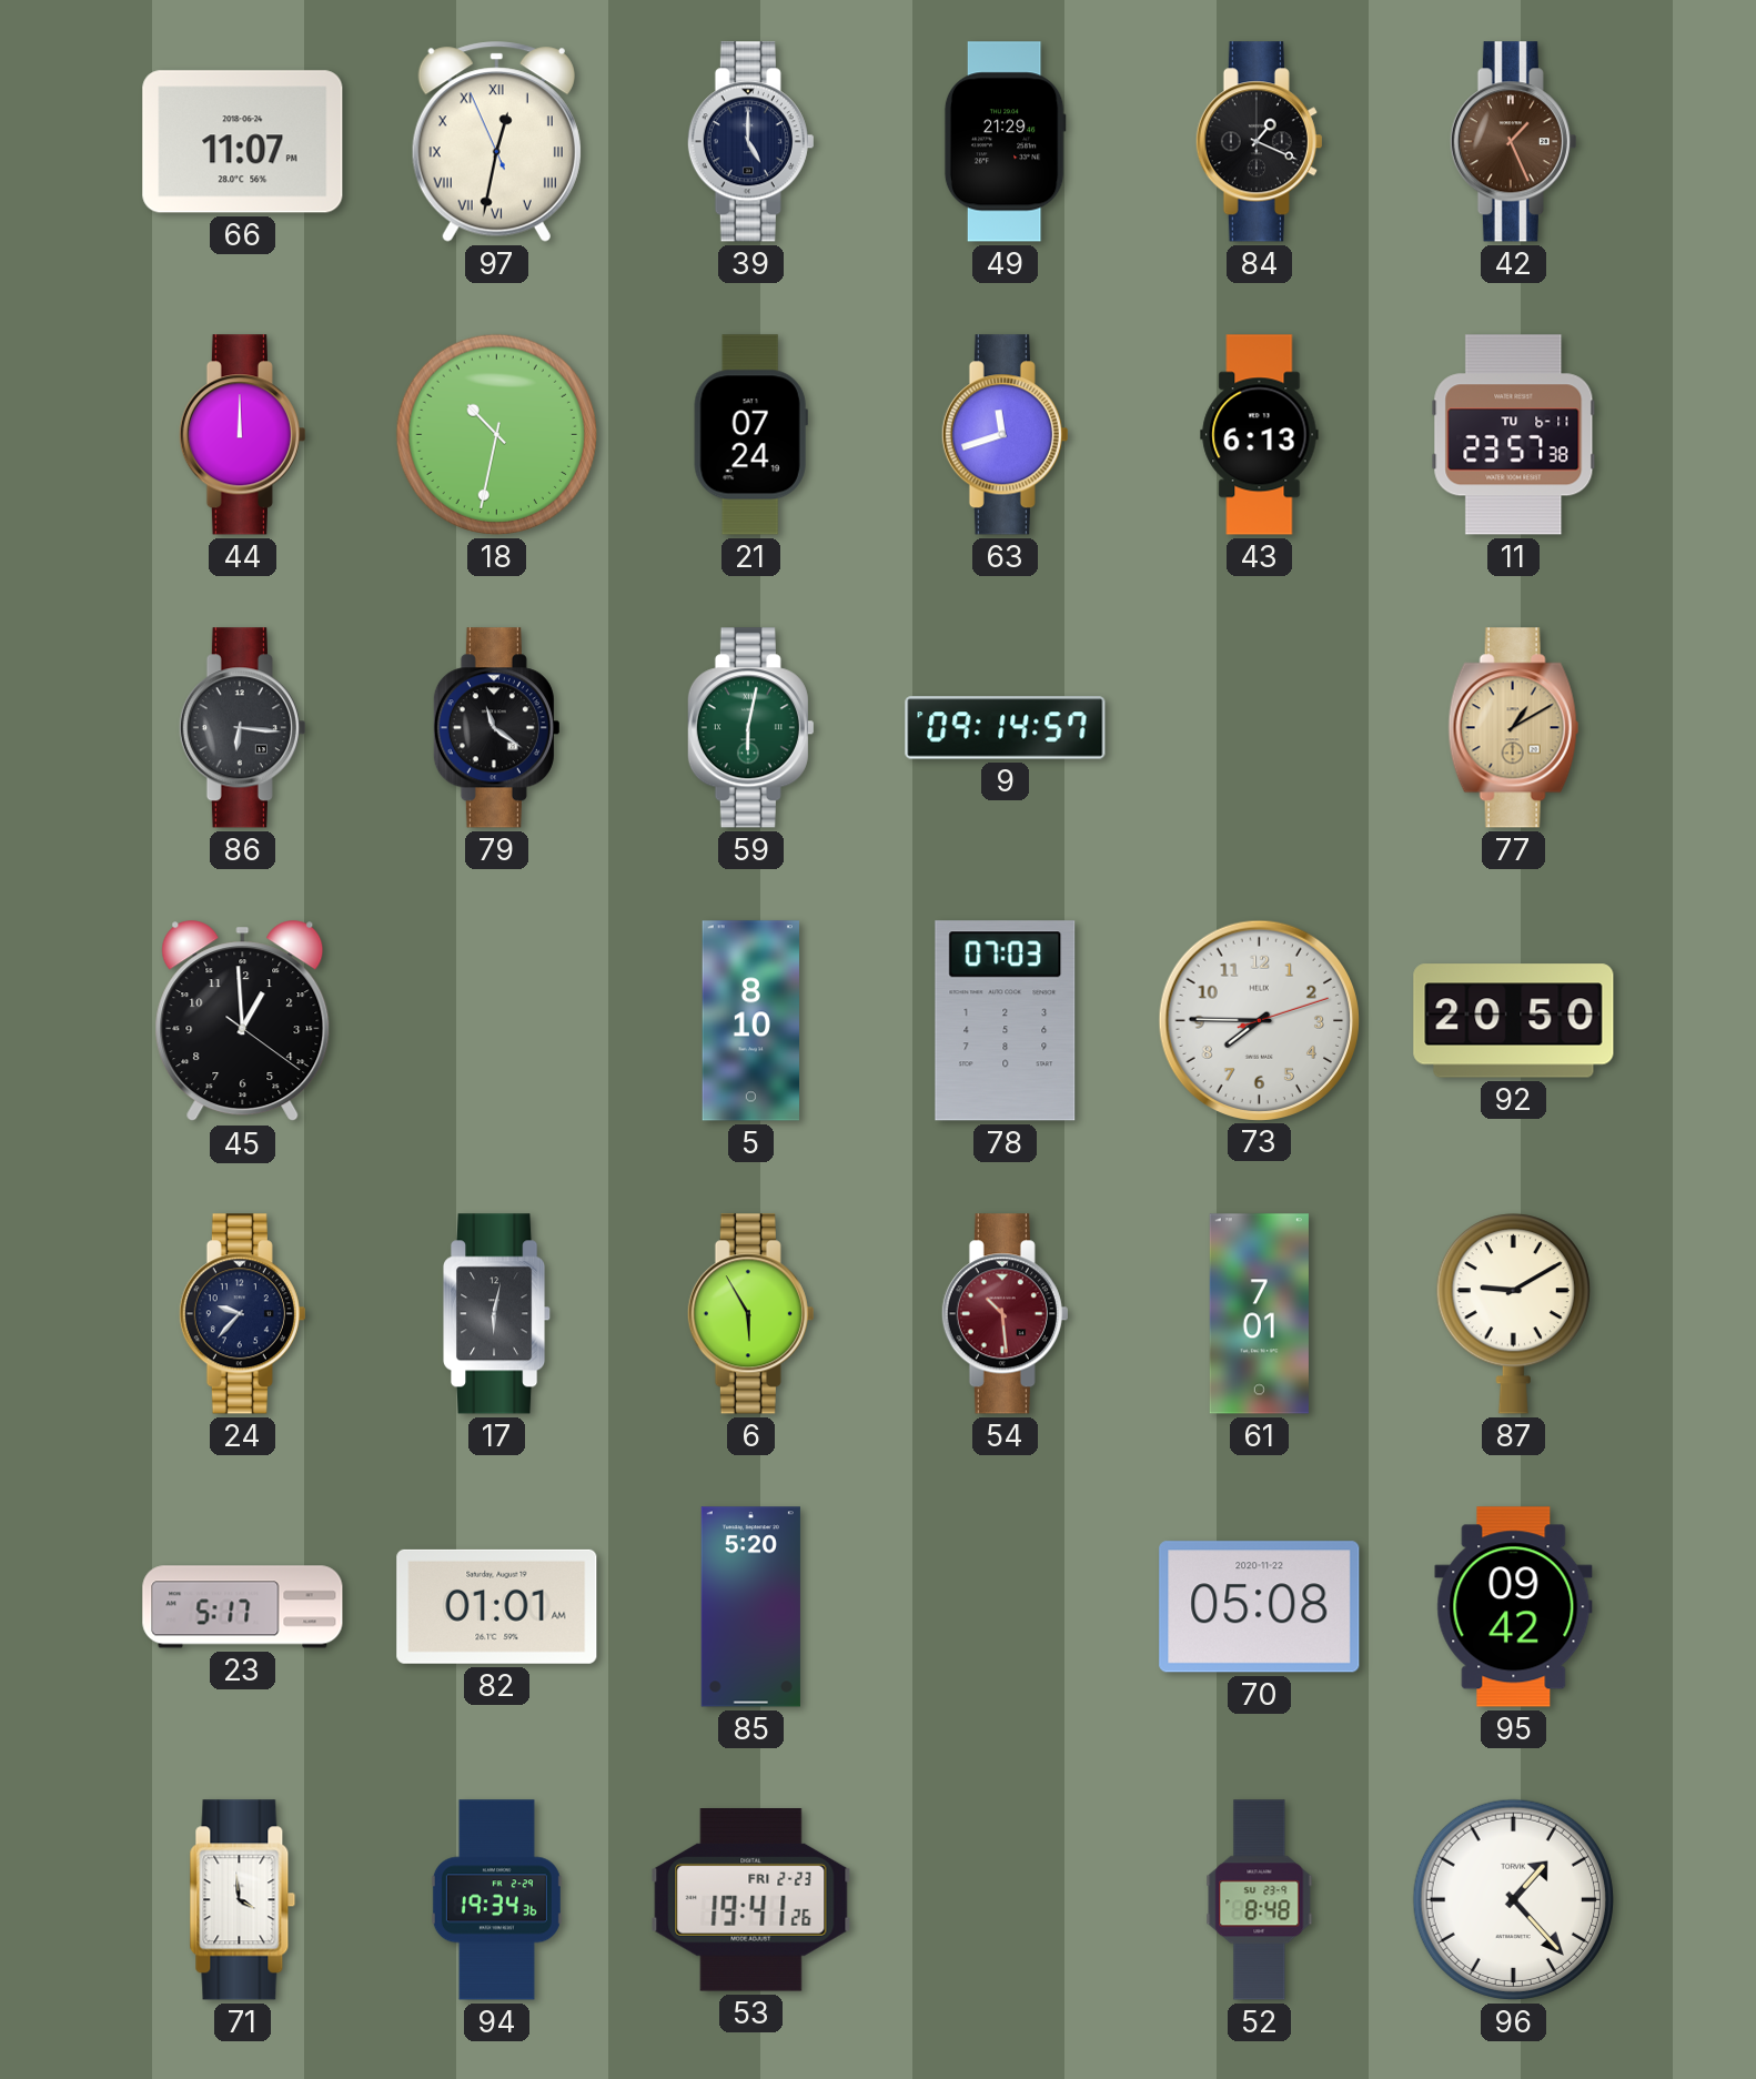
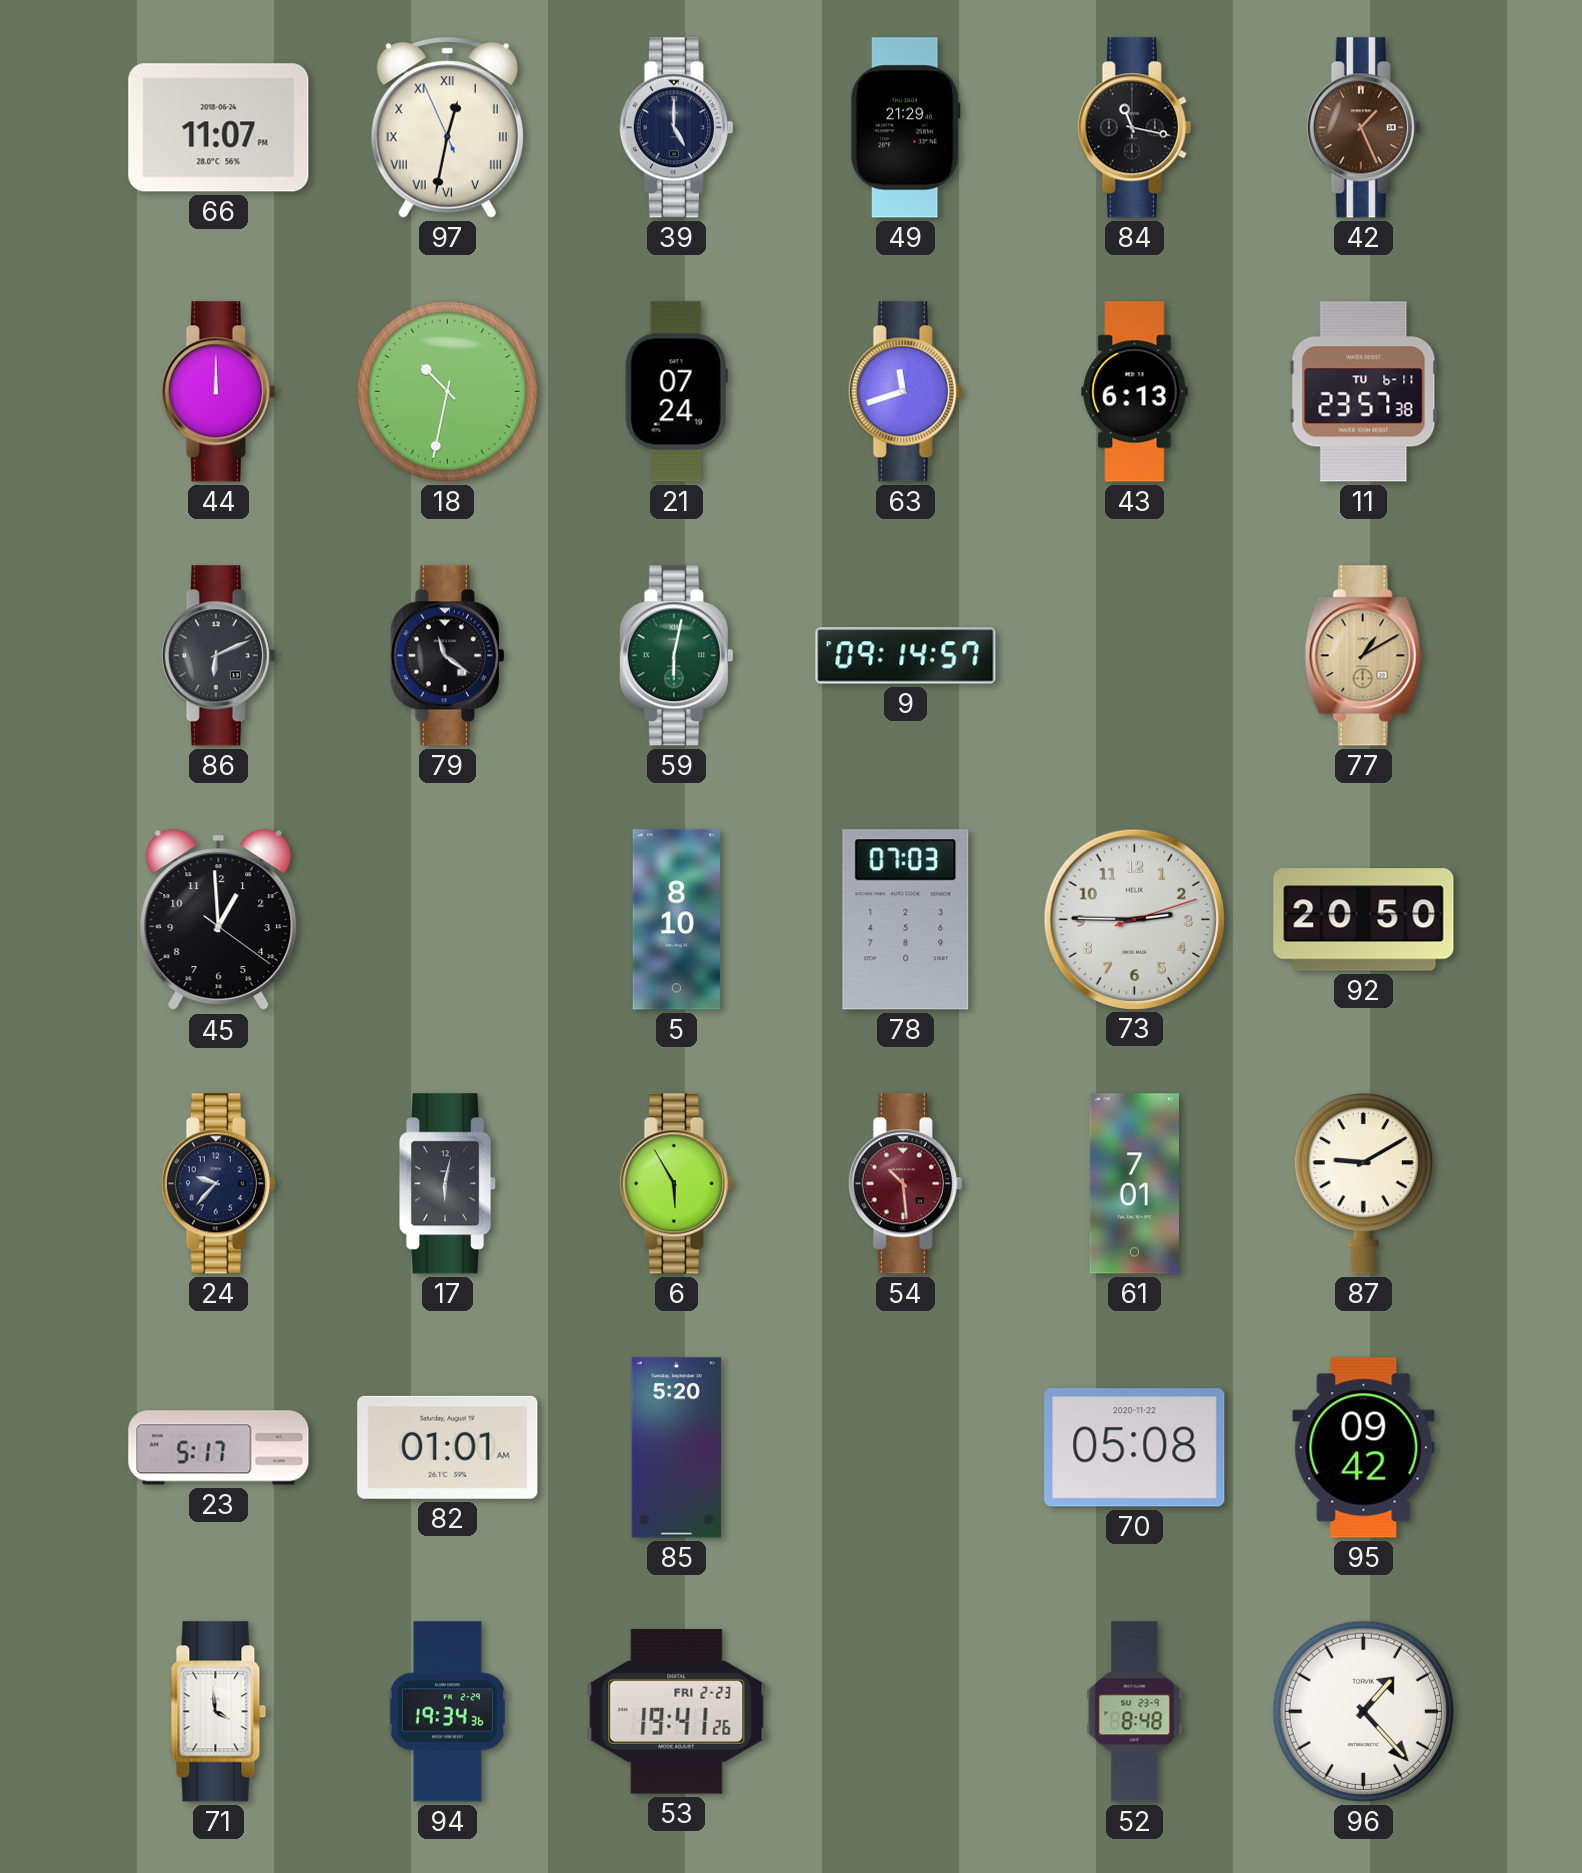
84: 1:19 -> 11:17 (1134, 128)
86: 6:16 -> 6:11 (218, 656)
73: 7:45 -> 2:45 (1134, 919)
